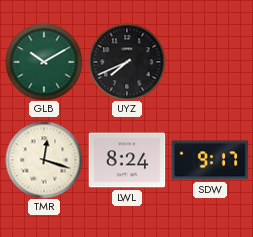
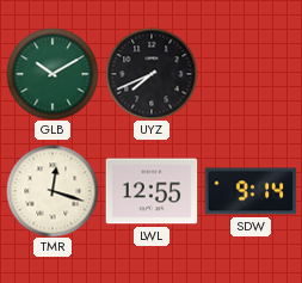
LWL: 8:24 -> 12:55 (152, 191)
SDW: 9:17 -> 9:14 (251, 191)
